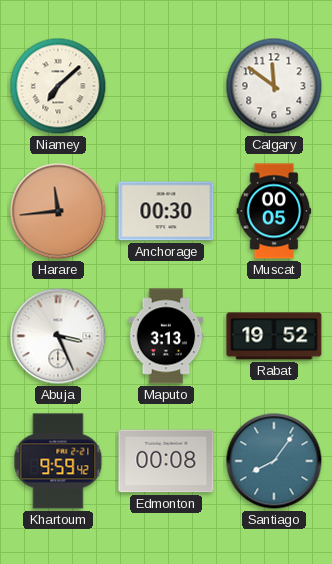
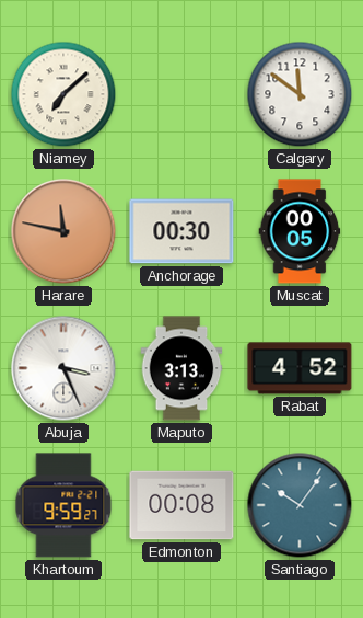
Harare: 11:44 -> 11:47 (63, 231)
Rabat: 19:52 -> 4:52 (300, 368)
Khartoum: 9:59:42 -> 9:59:27 (63, 505)
Santiago: 8:06 -> 10:06 (300, 505)
